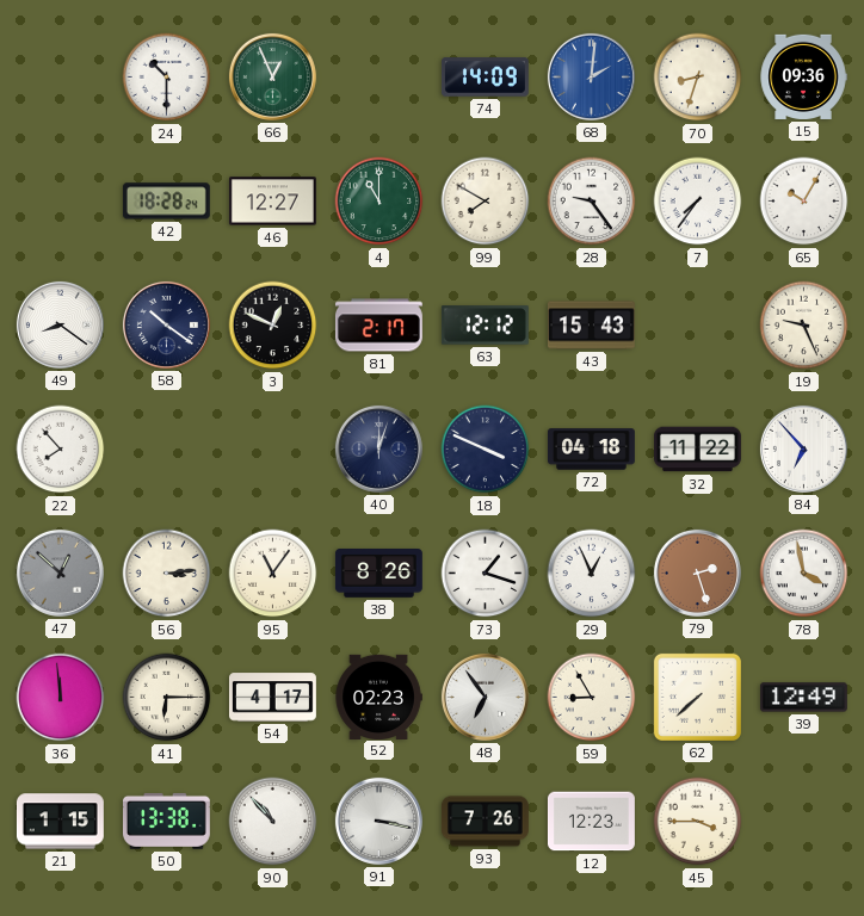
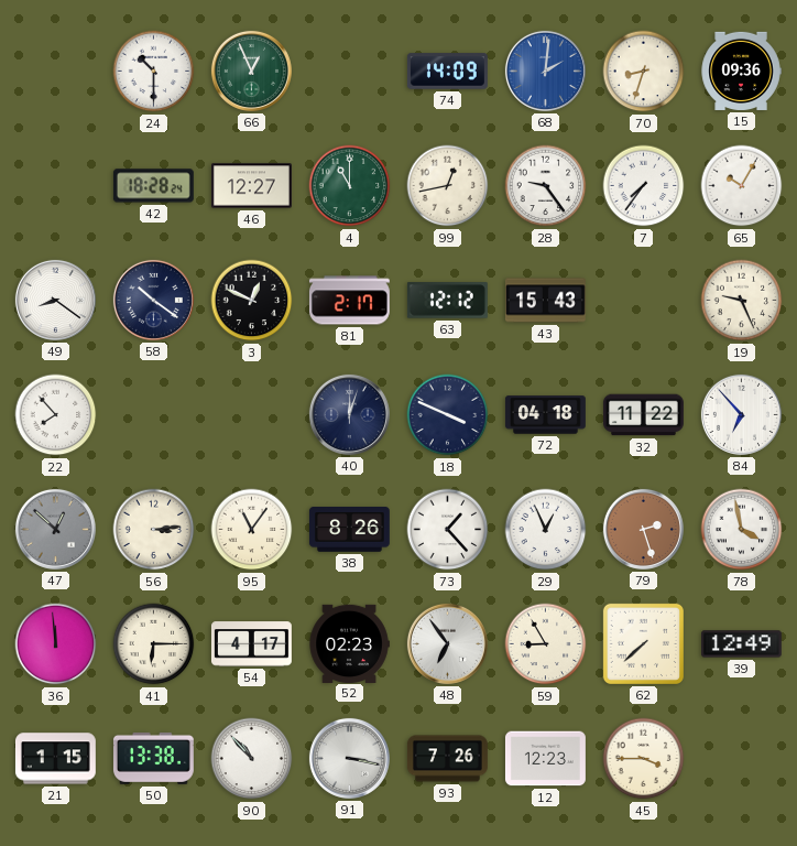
99: 7:50 -> 12:43 (448, 186)
73: 1:18 -> 1:23 (448, 530)
